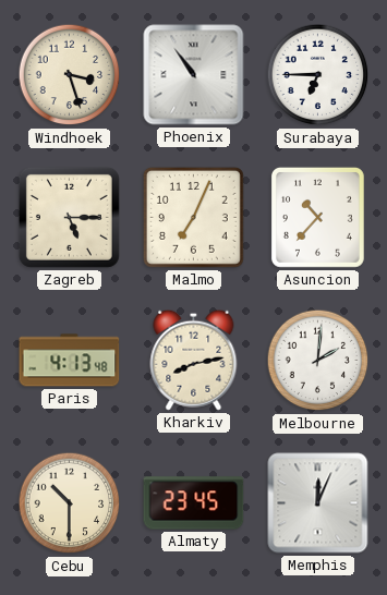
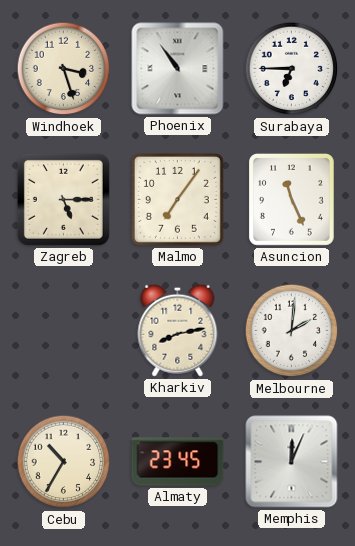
Malmo: 7:04 -> 7:06 (177, 199)
Asuncion: 10:37 -> 11:26 (291, 200)
Paris: 4:13 -> none (70, 361)
Cebu: 10:30 -> 10:35 (64, 462)
